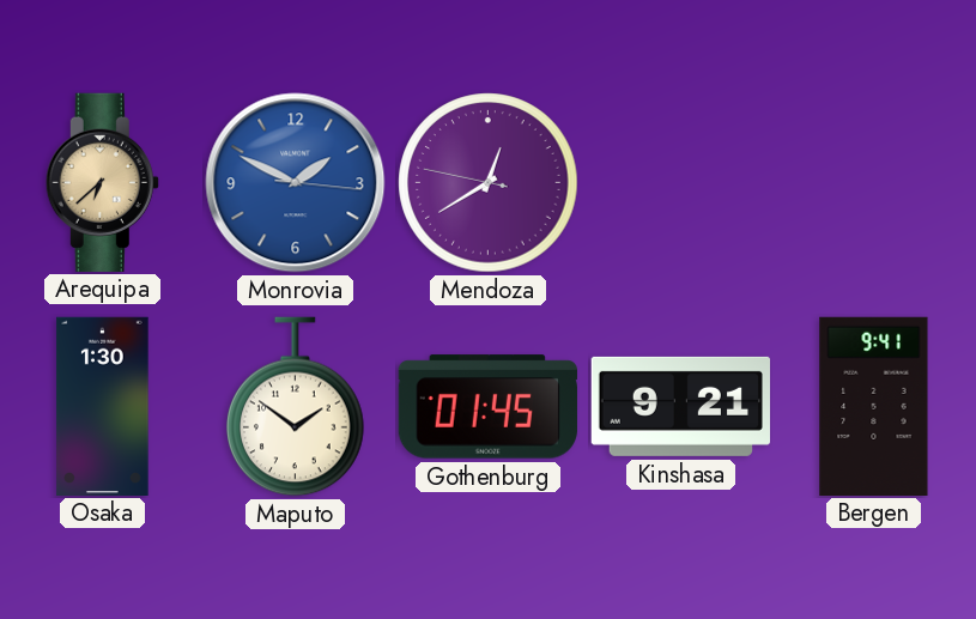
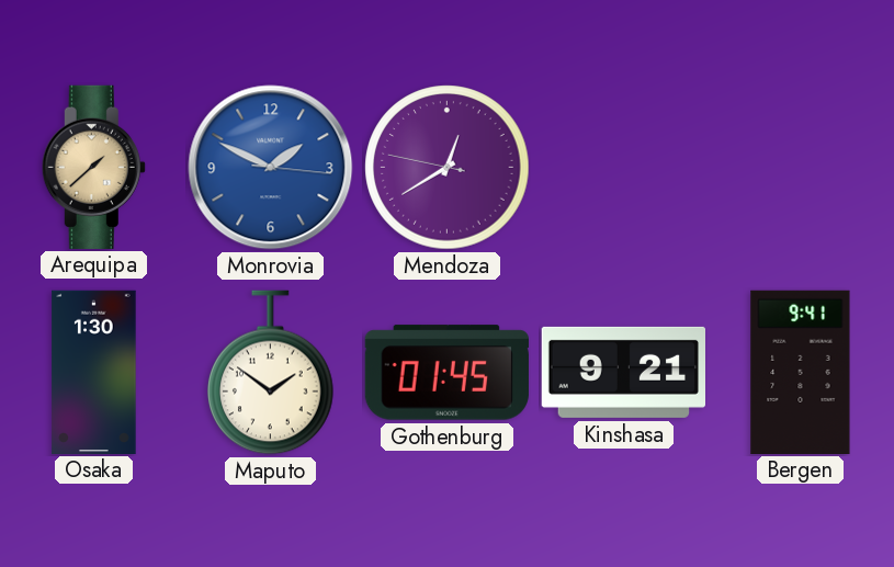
Arequipa: 6:38 -> 1:38 (93, 167)
